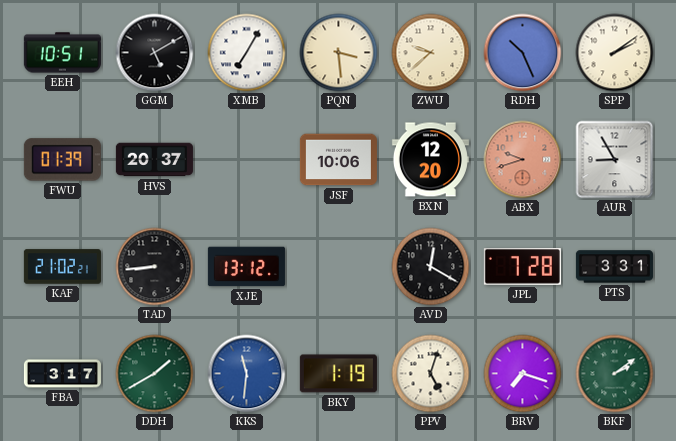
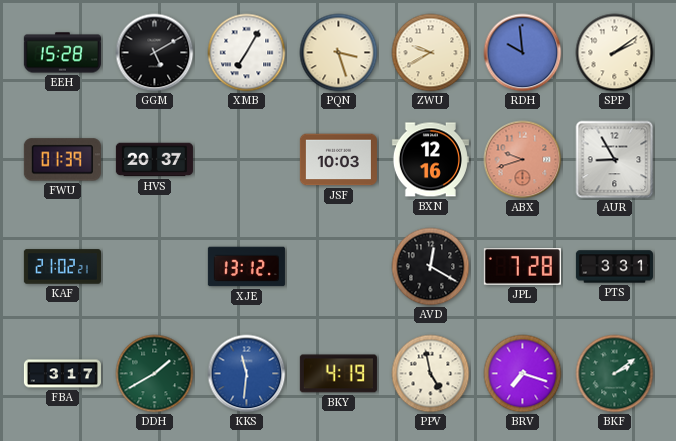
EEH: 10:51 -> 15:28 (62, 53)
PQN: 3:29 -> 3:27 (339, 53)
ZWU: 9:38 -> 9:40 (431, 53)
RDH: 10:26 -> 9:59 (523, 53)
JSF: 10:06 -> 10:03 (338, 160)
BXN: 12:20 -> 12:16 (430, 160)
TAD: 8:44 -> none (155, 267)
BKY: 1:19 -> 4:19 (338, 374)
PPV: 5:03 -> 4:58 (431, 374)
